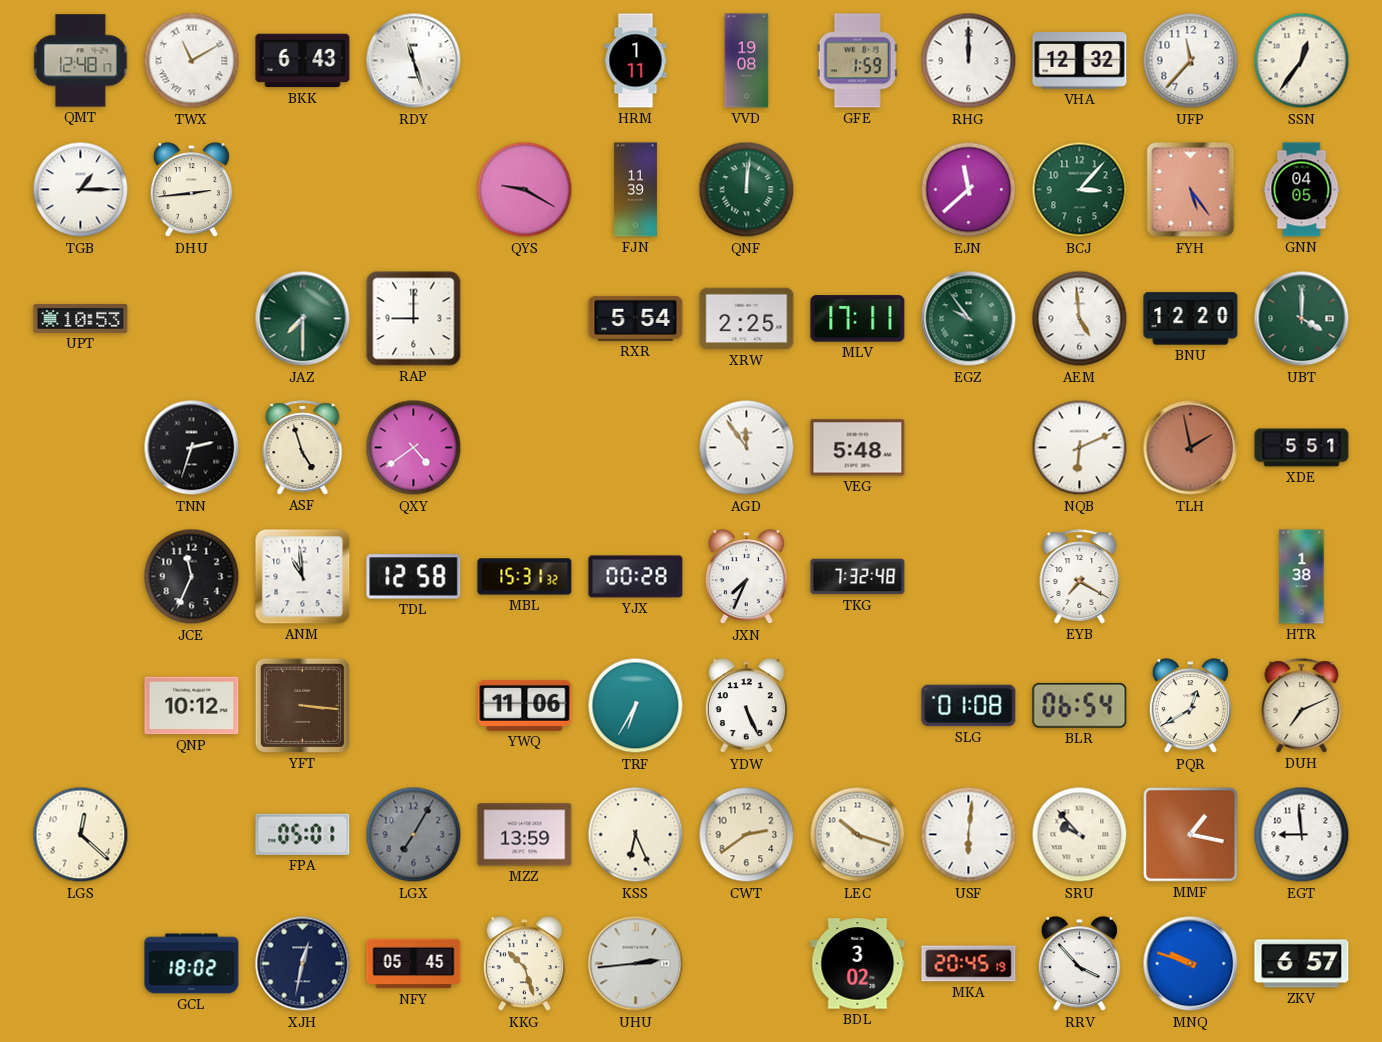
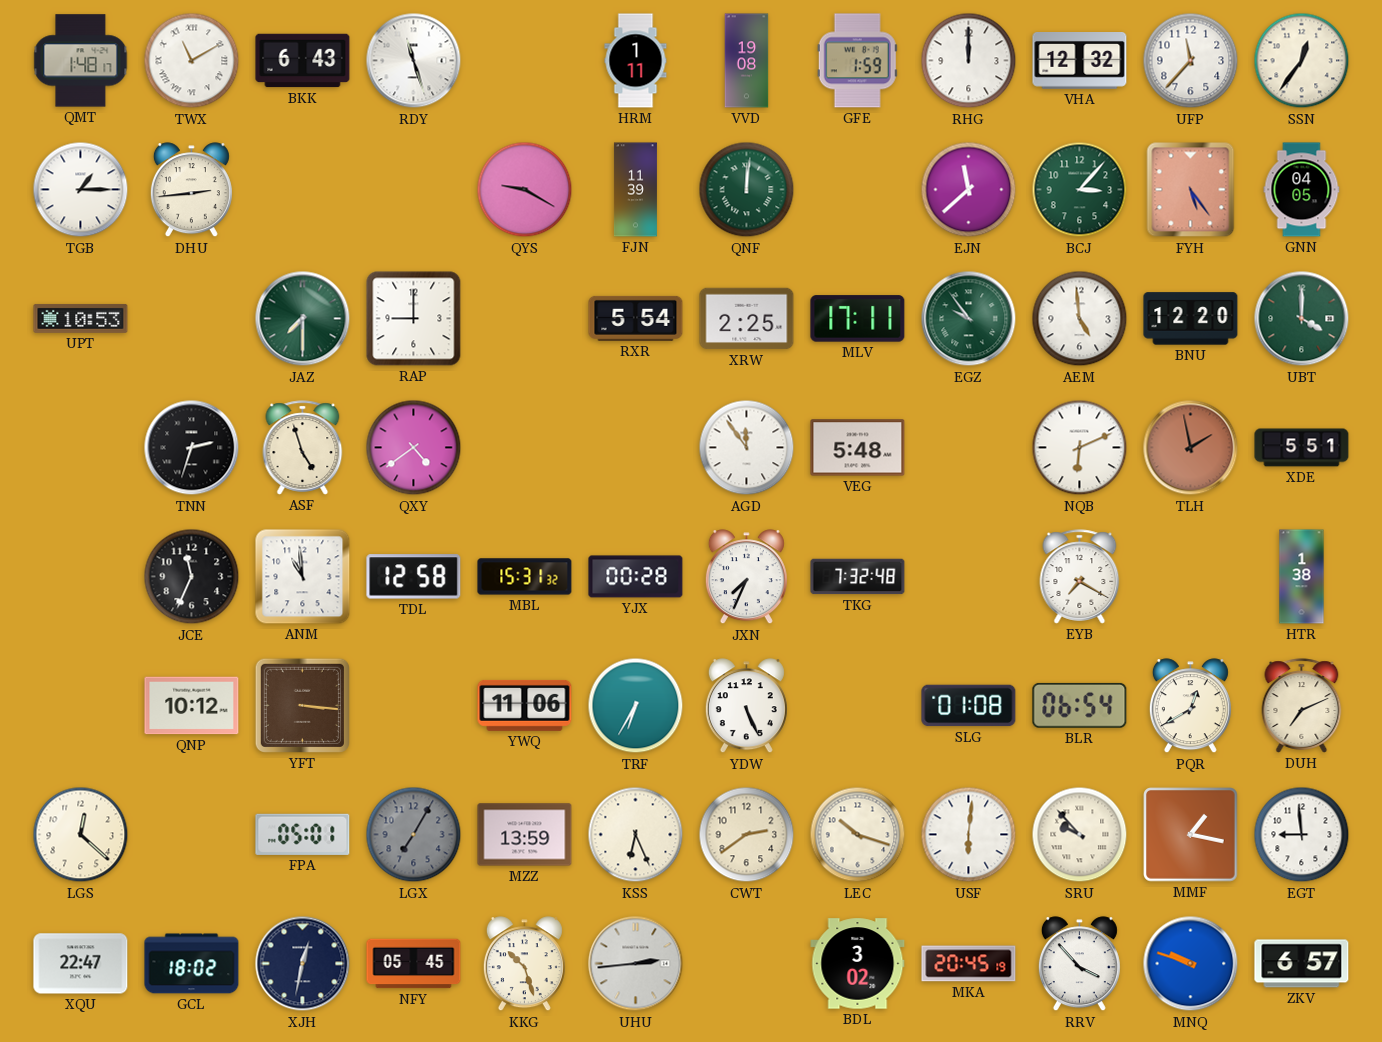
QMT: 12:48 -> 1:48 (81, 61)
XQU: none -> 22:47 (81, 964)
